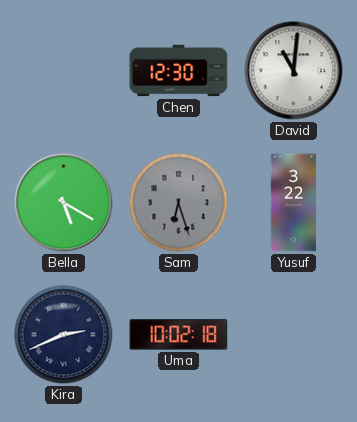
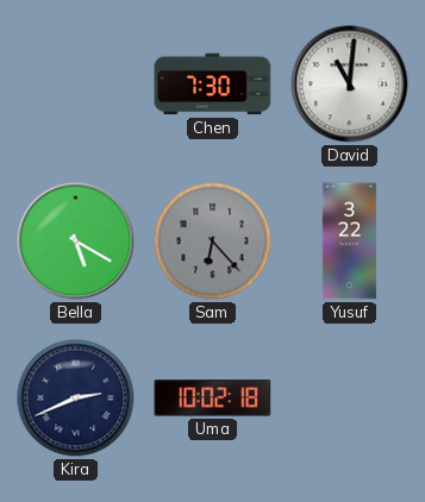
Chen: 12:30 -> 7:30 (213, 84)
Sam: 6:27 -> 6:23 (213, 241)
